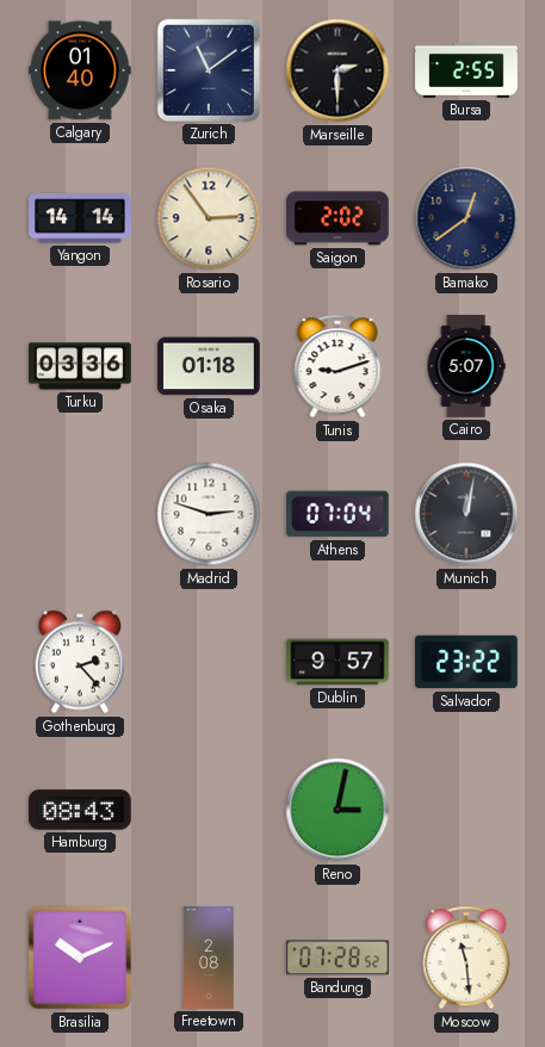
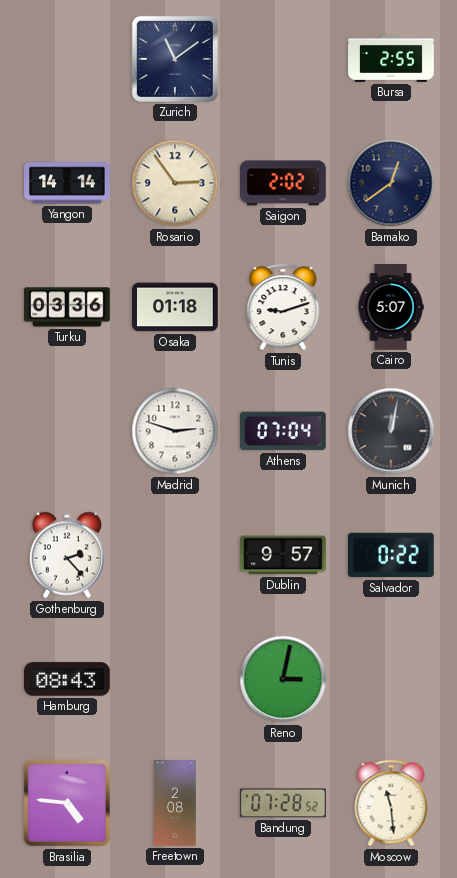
Calgary: 01:40 -> none (81, 70)
Marseille: 2:30 -> none (337, 70)
Salvador: 23:22 -> 0:22 (392, 555)
Brasilia: 10:11 -> 4:46 (67, 803)
